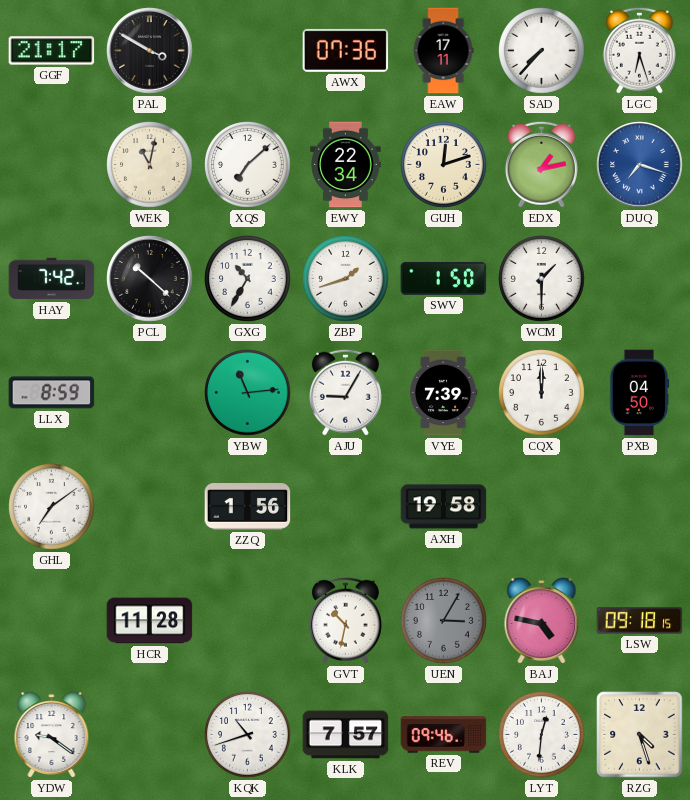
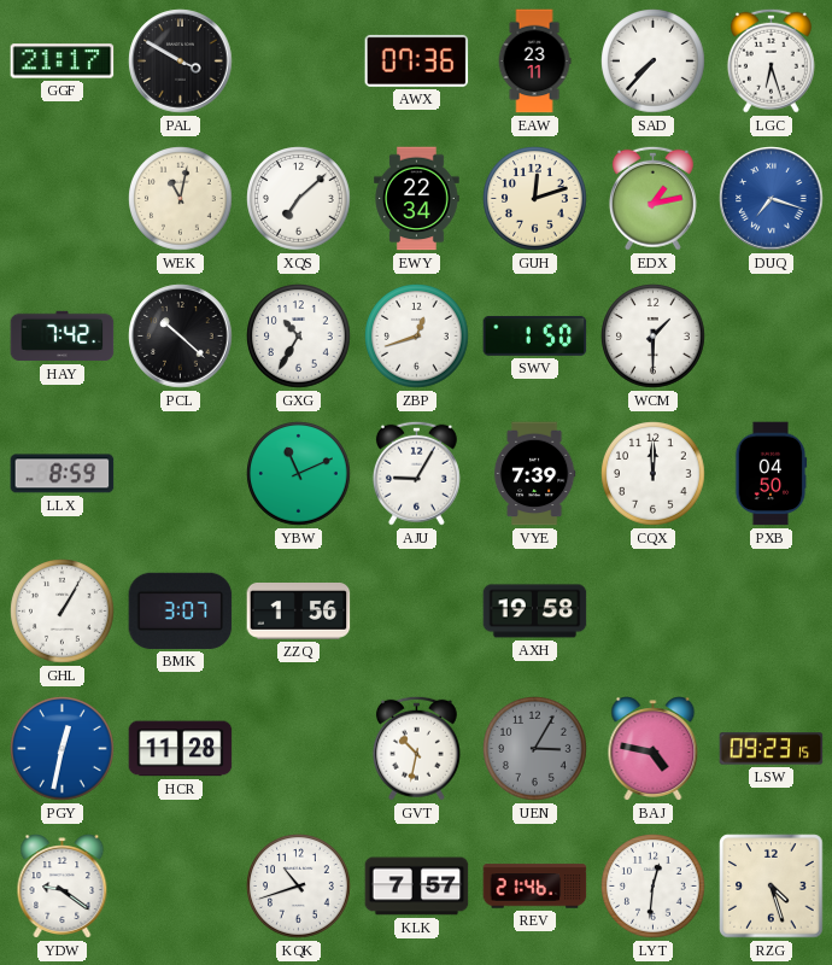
EAW: 17:11 -> 23:11 (534, 62)
ZBP: 1:42 -> 12:42 (417, 337)
YBW: 11:14 -> 11:11 (299, 474)
GHL: 7:09 -> 1:05 (63, 612)
BMK: none -> 3:07 (181, 610)
PGY: none -> 12:32 (63, 749)
LSW: 09:18 -> 09:23 (772, 749)
REV: 09:46 -> 21:46 (535, 887)
